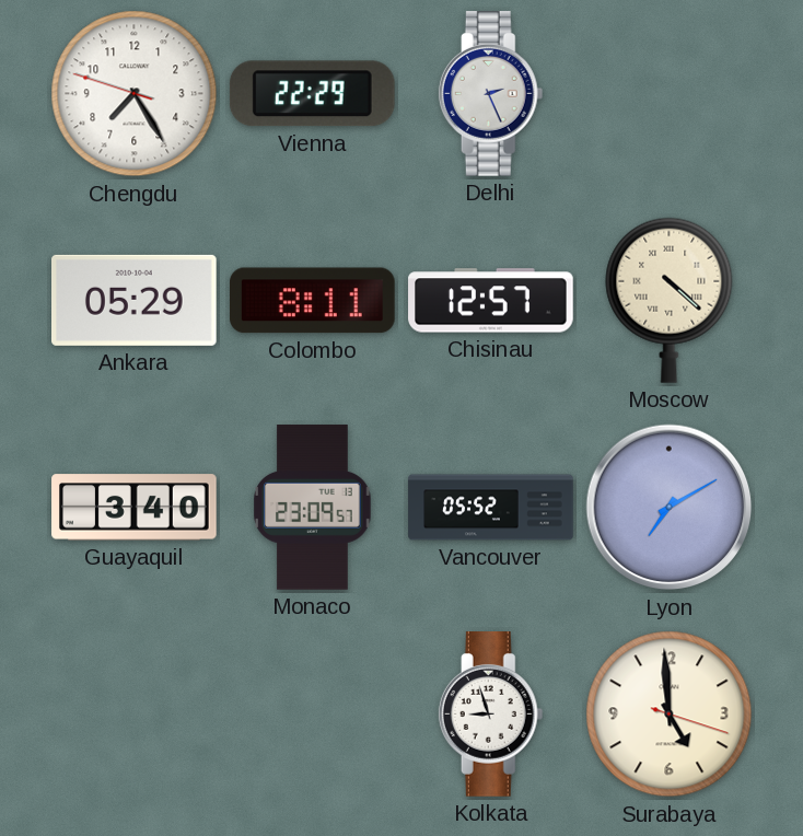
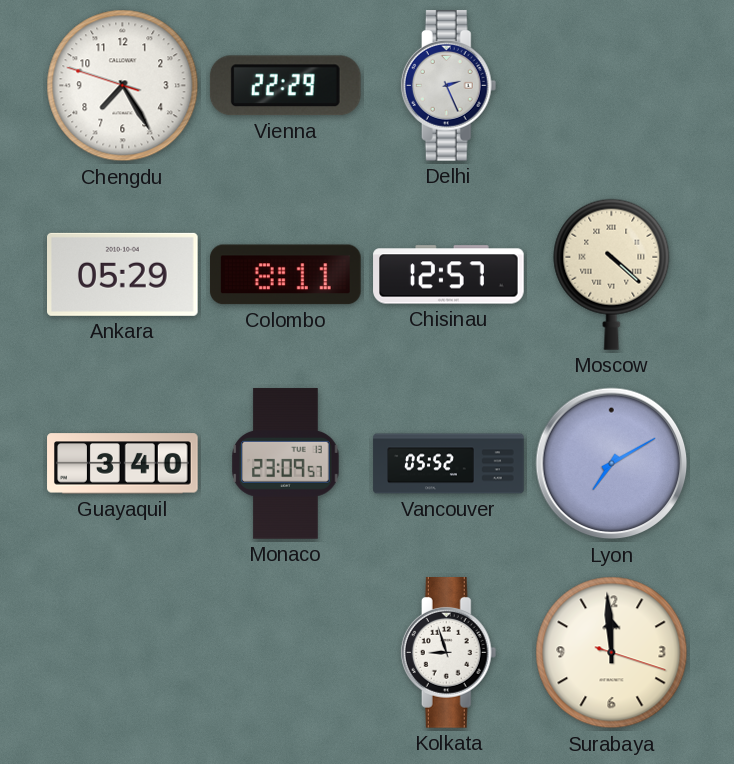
Surabaya: 4:59 -> 11:59 (612, 653)
